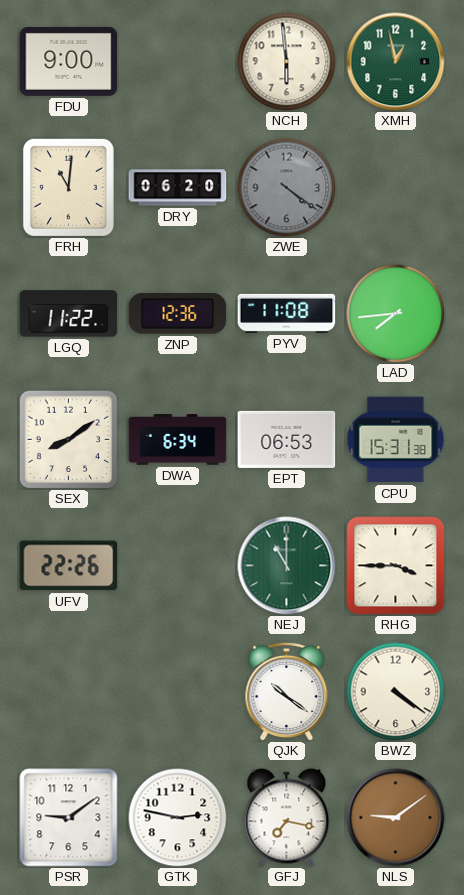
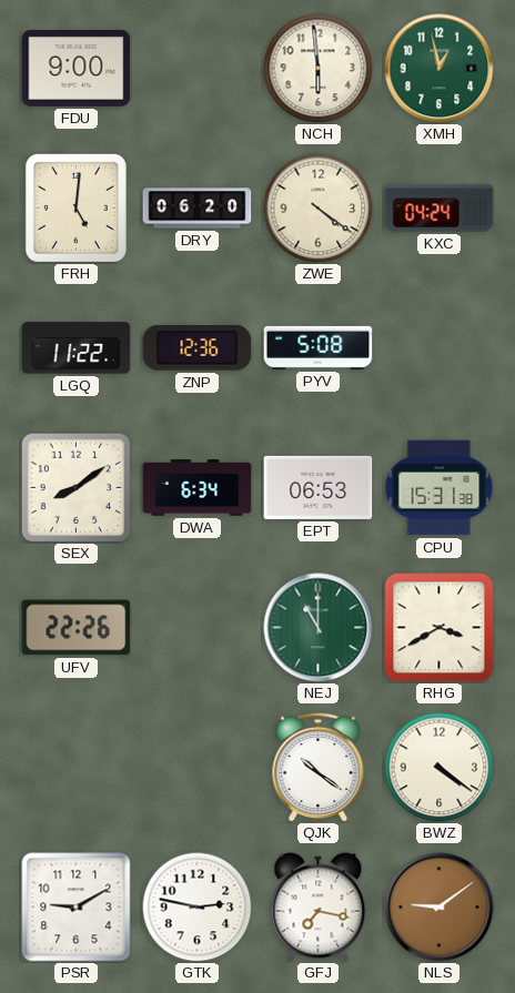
FRH: 11:01 -> 5:01 (75, 207)
ZWE dial: grey -> cream (319, 209)
KXC: none -> 04:24 (440, 209)
PYV: 11:08 -> 5:08 (319, 347)
LAD: 7:44 -> none (396, 314)
RHG: 3:45 -> 3:40 (440, 628)
PSR: 9:09 -> 9:10 (77, 908)
